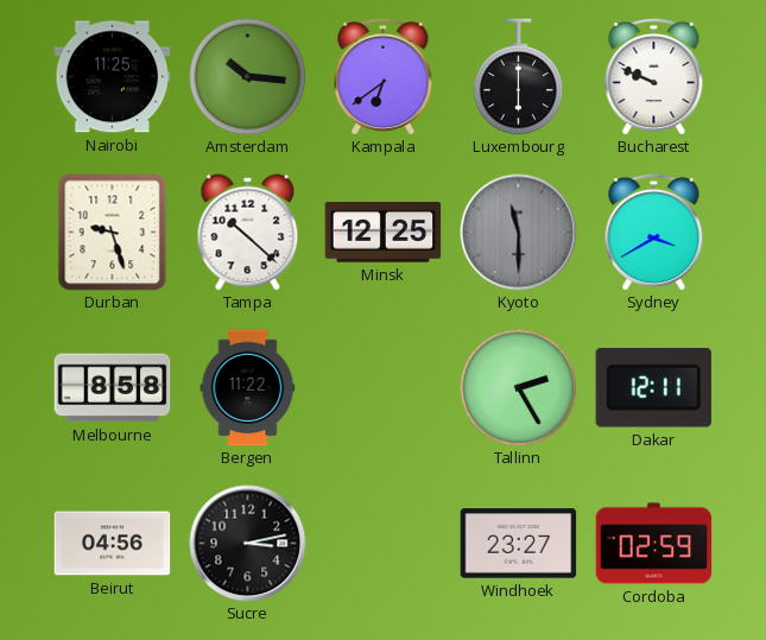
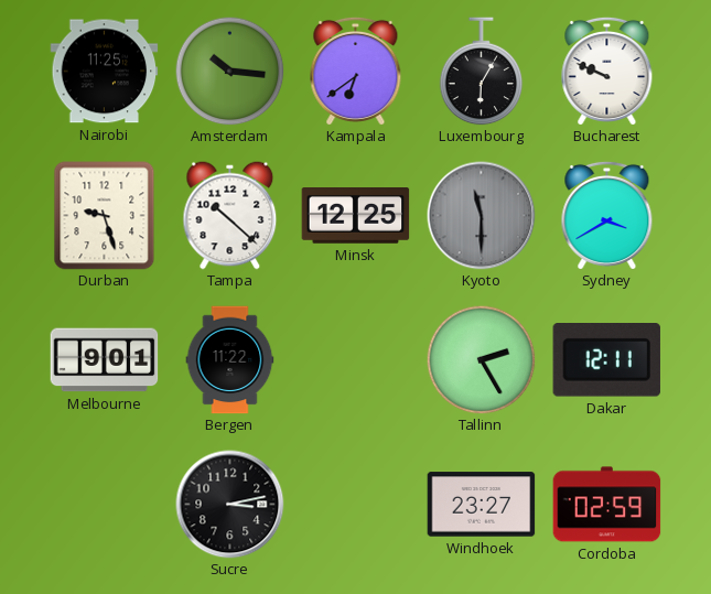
Luxembourg: 6:00 -> 6:05 (482, 72)
Melbourne: 8:58 -> 9:01 (105, 360)
Beirut: 04:56 -> none (113, 544)
